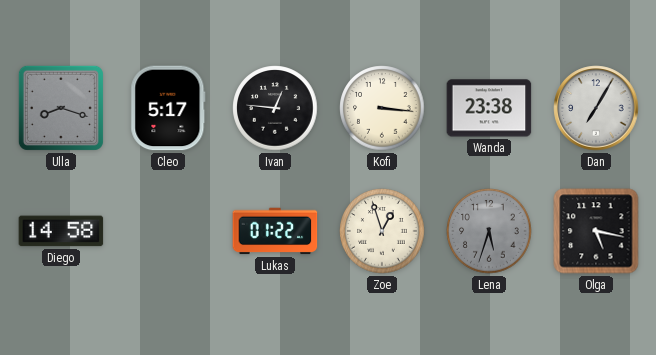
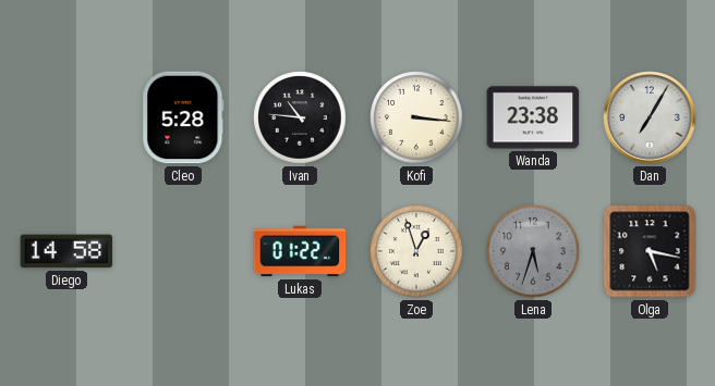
Ulla: 8:18 -> none (61, 108)
Cleo: 5:17 -> 5:28 (183, 117)
Ivan: 12:46 -> 10:46 (300, 117)
